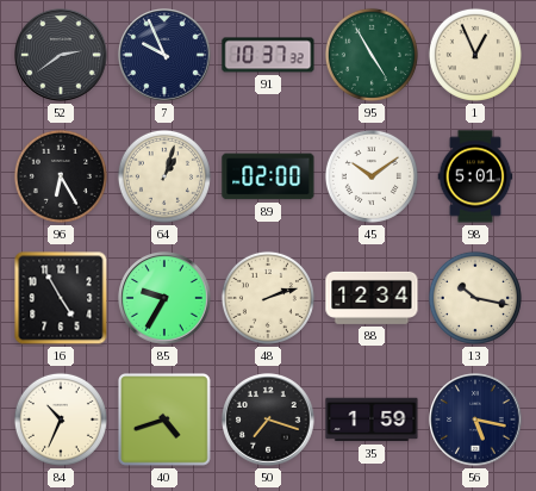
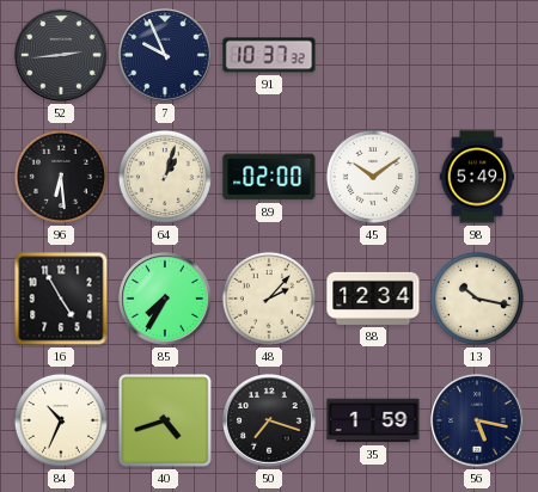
52: 2:39 -> 2:44 (61, 55)
95: 4:55 -> none (372, 55)
1: 12:56 -> none (475, 55)
96: 6:25 -> 6:29 (61, 177)
98: 5:01 -> 5:49 (477, 177)
85: 9:35 -> 7:35 (165, 299)
48: 2:12 -> 2:07 (269, 299)
